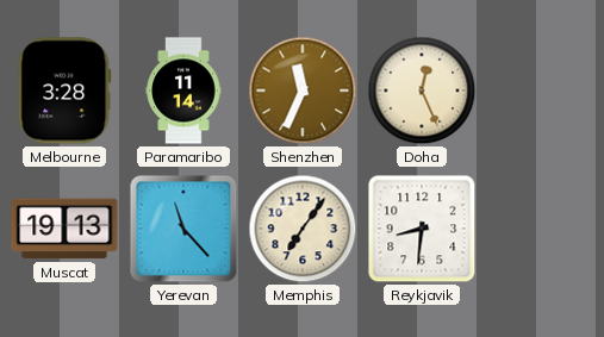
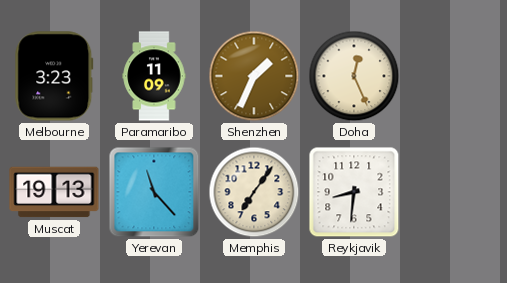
Melbourne: 3:28 -> 3:23 (54, 76)
Paramaribo: 11:14 -> 11:09 (154, 76)
Shenzhen: 11:34 -> 1:34 (254, 76)
